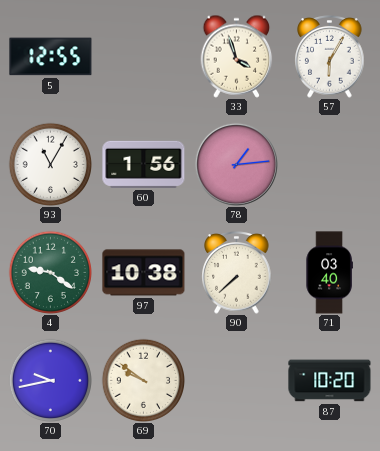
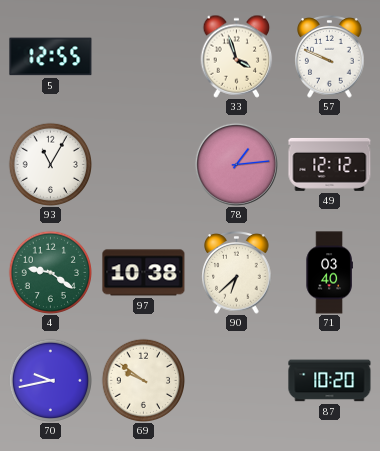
57: 6:05 -> 9:49 (330, 57)
60: 1:56 -> none (144, 164)
49: none -> 12:12 (330, 164)
90: 7:38 -> 6:38 (237, 273)
